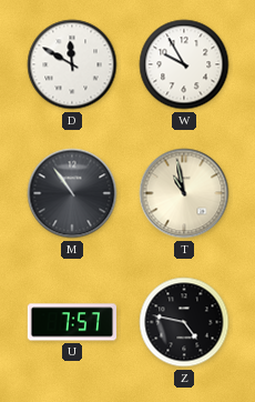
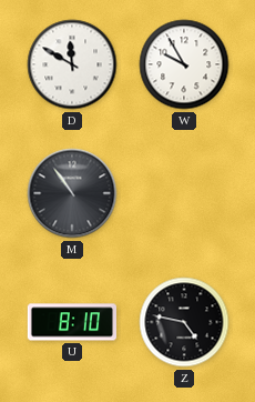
T: 10:58 -> none (184, 193)
U: 7:57 -> 8:10 (71, 322)
